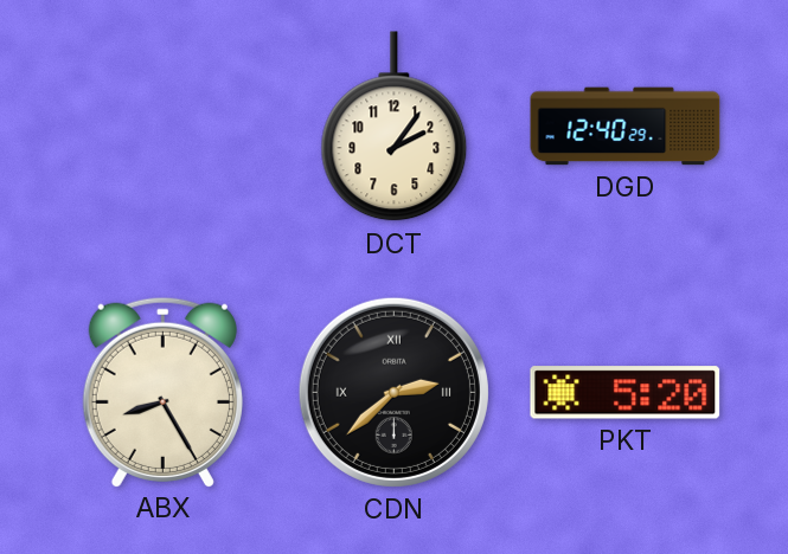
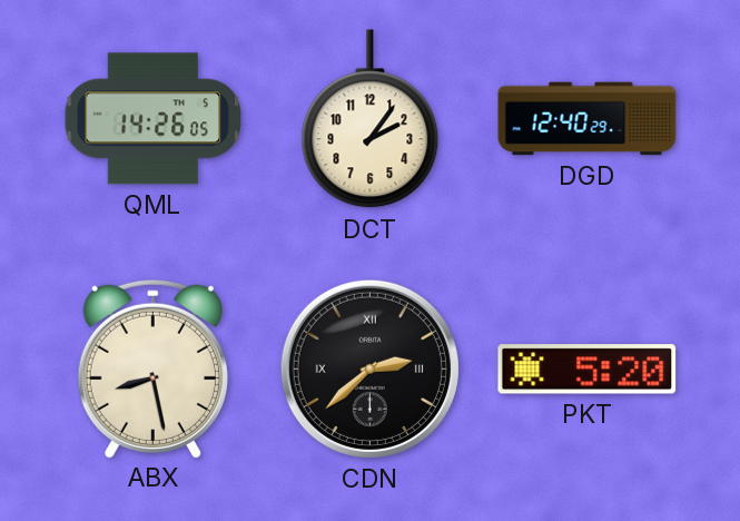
QML: none -> 14:26 (152, 119)
ABX: 8:25 -> 8:28 (152, 368)
